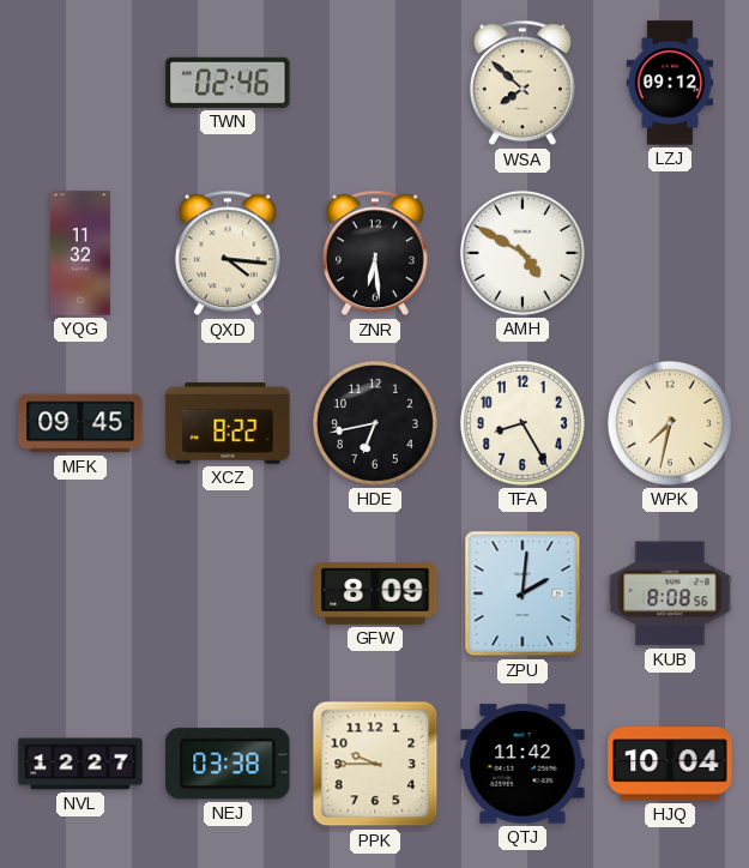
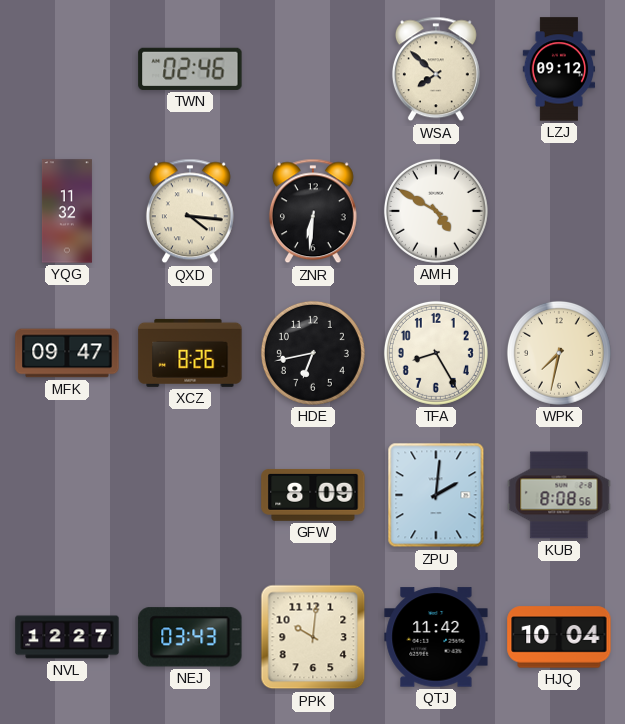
ZNR: 6:29 -> 6:31 (313, 211)
MFK: 09:45 -> 09:47 (67, 353)
XCZ: 8:22 -> 8:26 (190, 353)
NEJ: 03:38 -> 03:43 (190, 637)
PPK: 9:45 -> 10:01 (313, 637)
